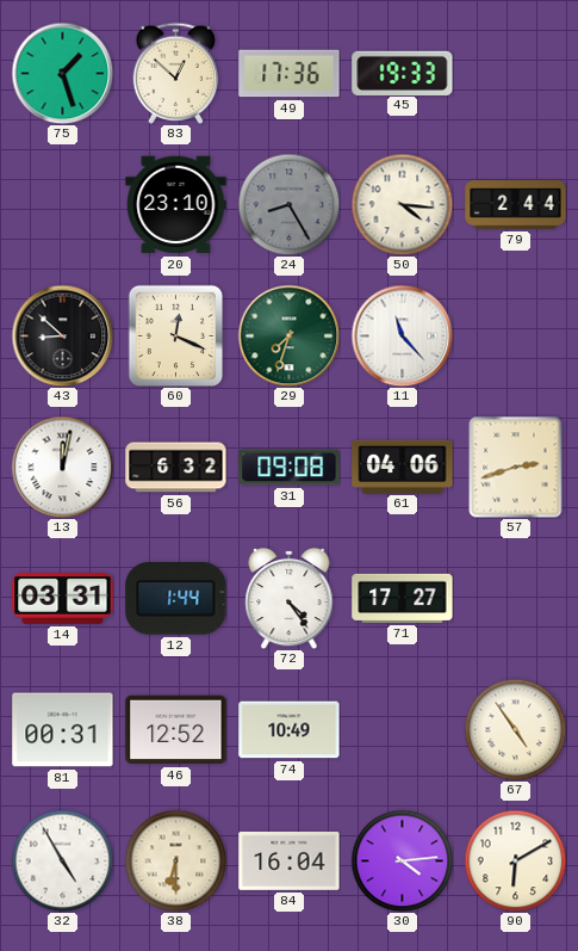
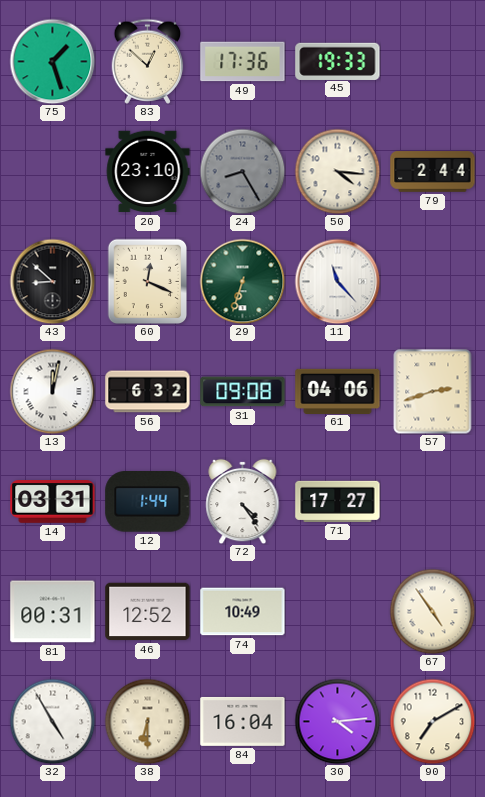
29: 7:33 -> 6:33 (242, 281)
90: 6:10 -> 7:10 (432, 721)
